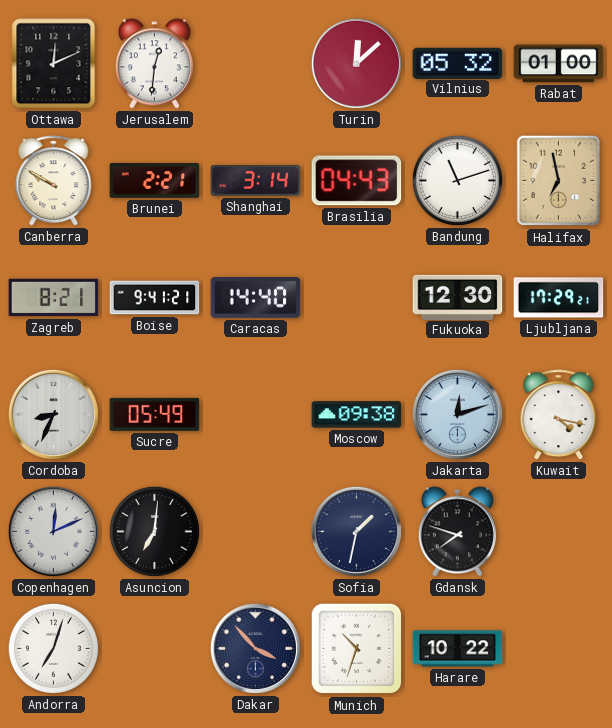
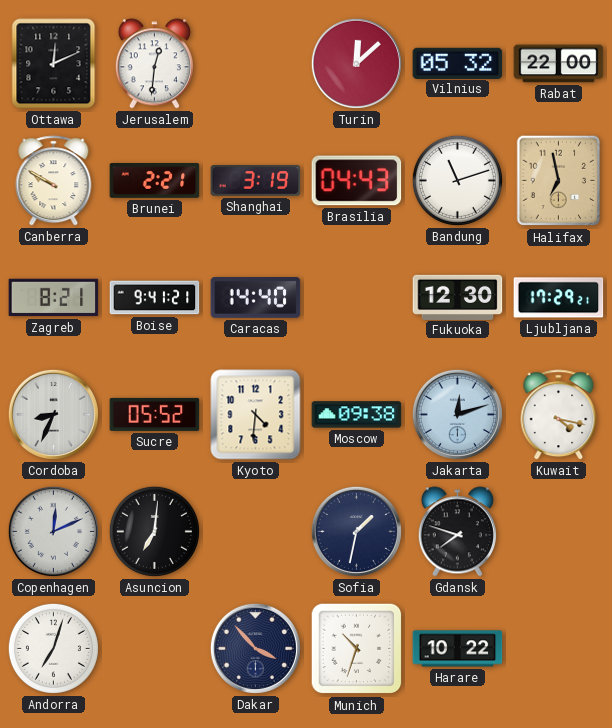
Rabat: 01:00 -> 22:00 (559, 64)
Shanghai: 3:14 -> 3:19 (256, 181)
Sucre: 05:49 -> 05:52 (155, 414)
Kyoto: none -> 4:31 (256, 415)
